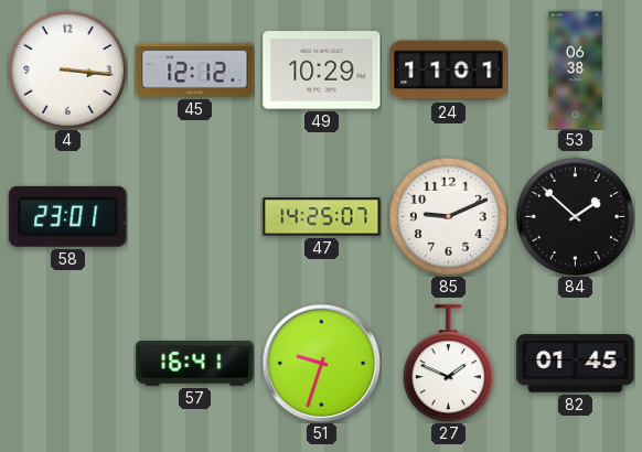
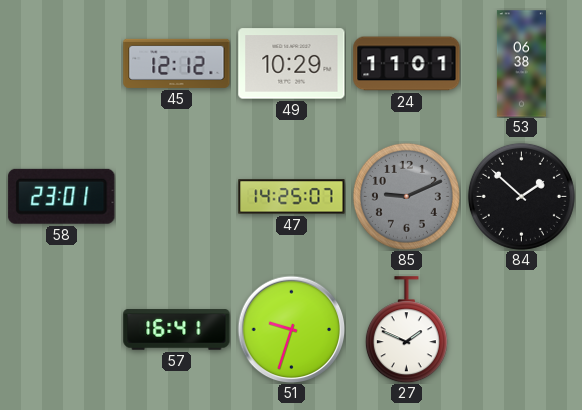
4: 3:16 -> none (67, 69)
85 dial: white -> grey (406, 196)
82: 01:45 -> none (576, 364)
